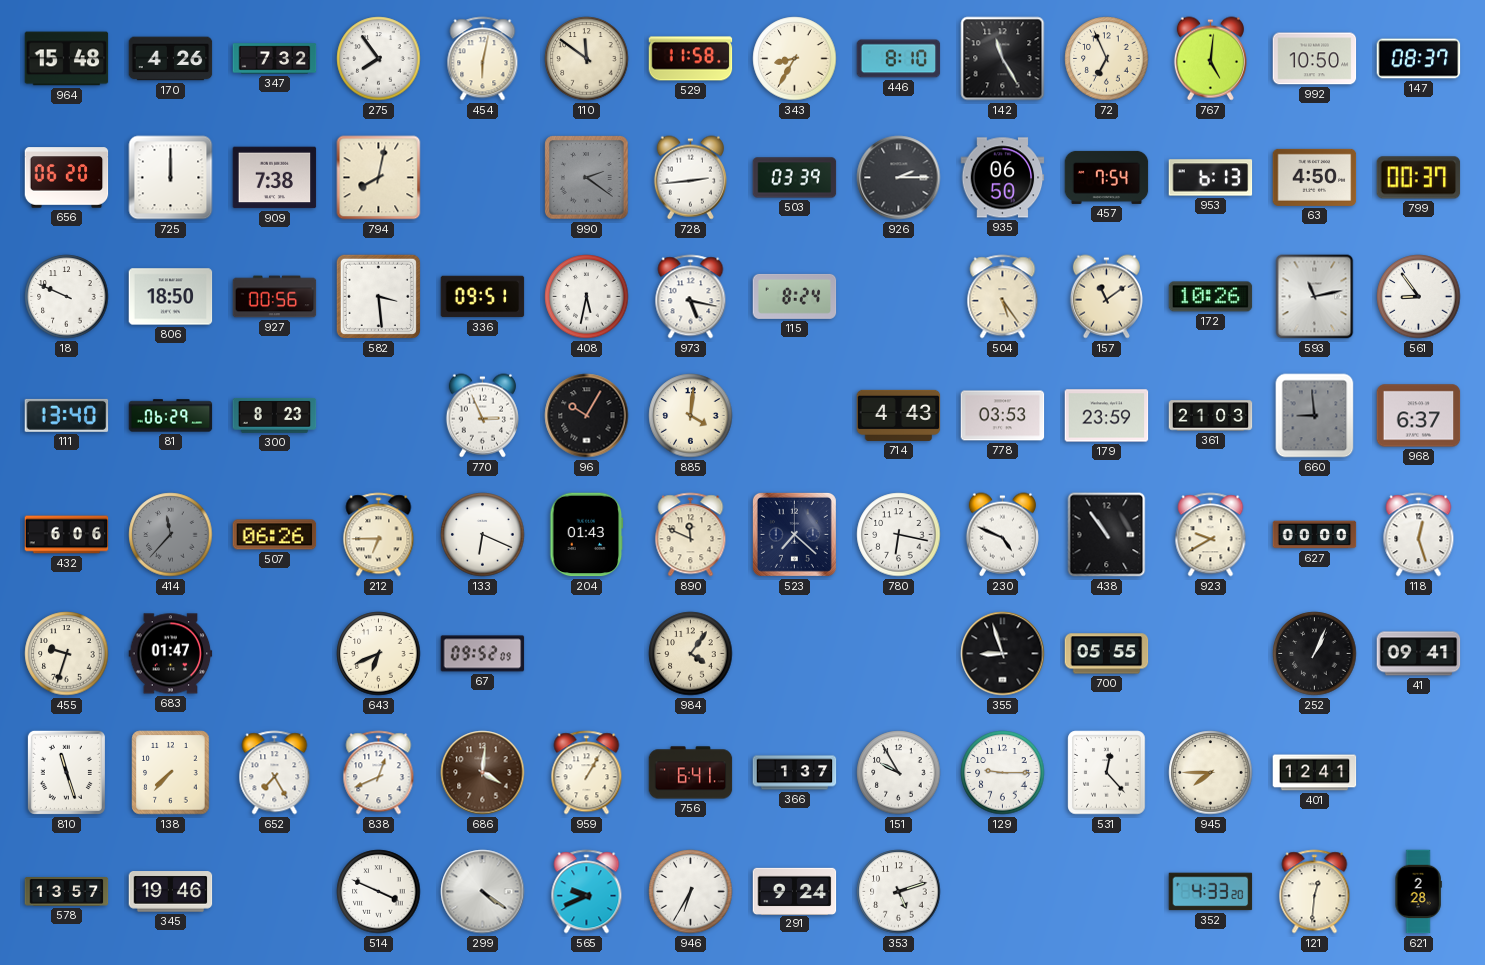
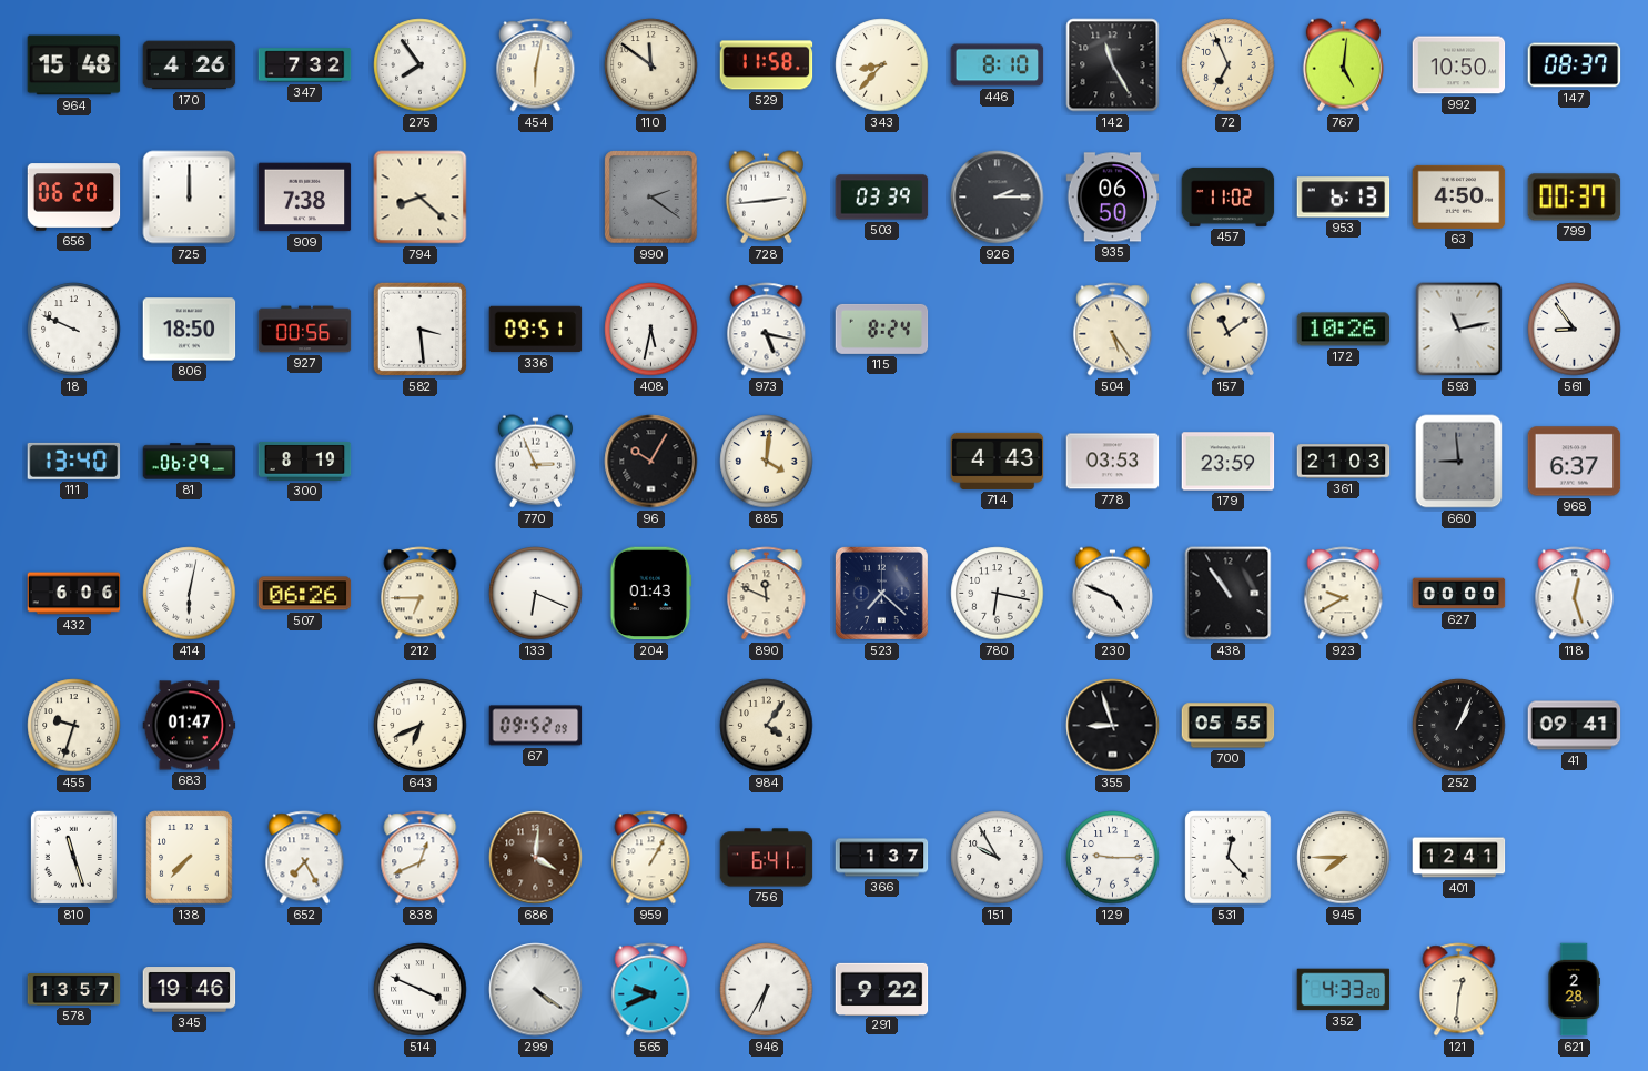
343: 8:35 -> 8:37 (882, 65)
794: 8:02 -> 8:22 (421, 198)
457: 7:54 -> 11:02 (1229, 196)
300: 8:23 -> 8:19 (305, 462)
414: 11:37 -> 6:02 (190, 594)
414 dial: grey -> white (190, 594)
291: 9:24 -> 9:22 (882, 989)
353: 5:12 -> none (899, 892)
